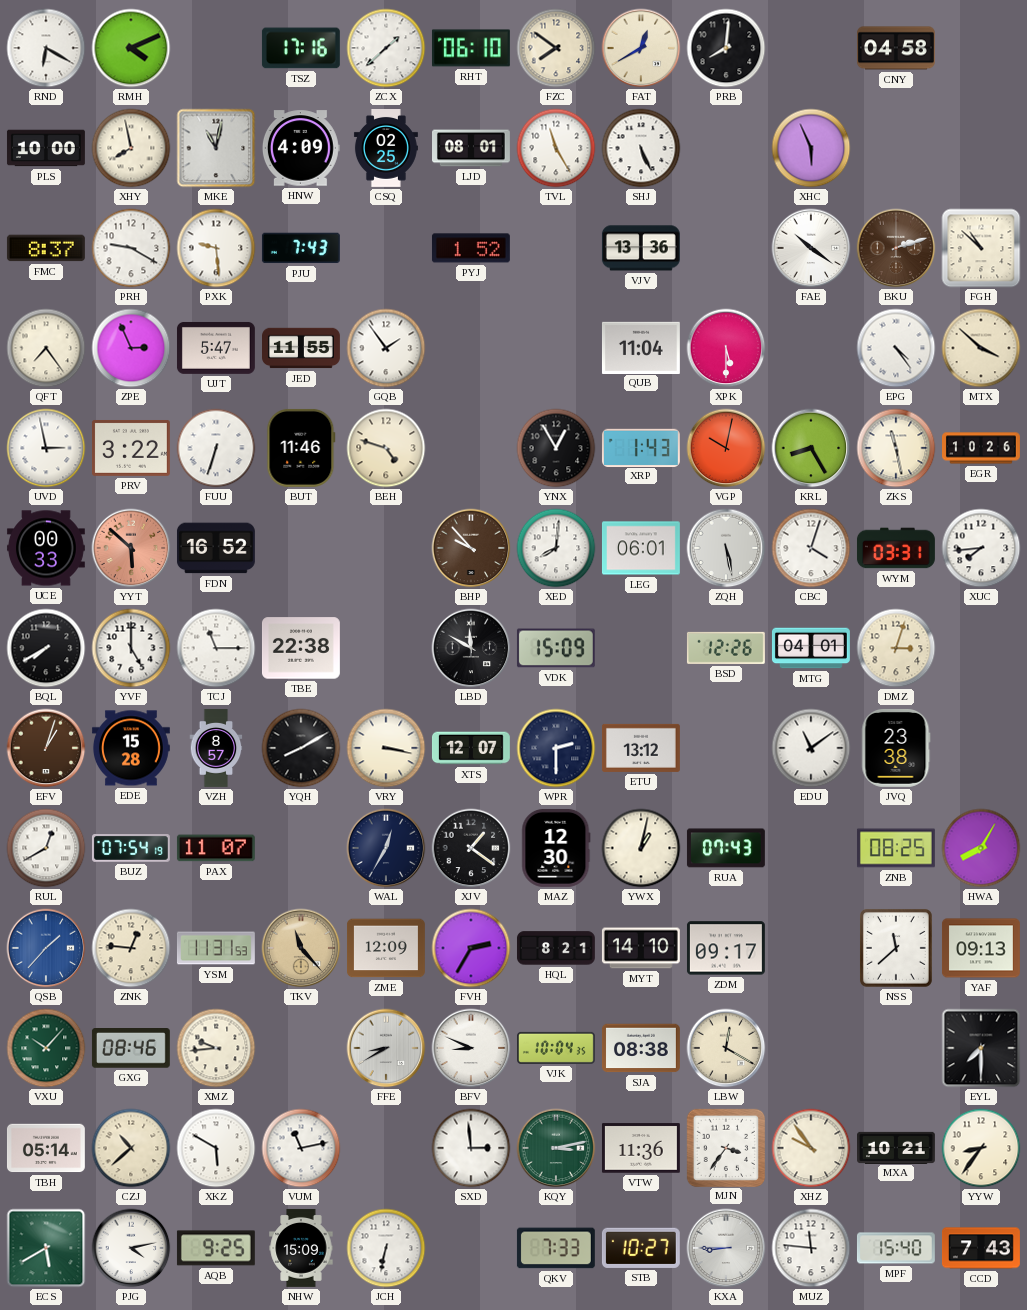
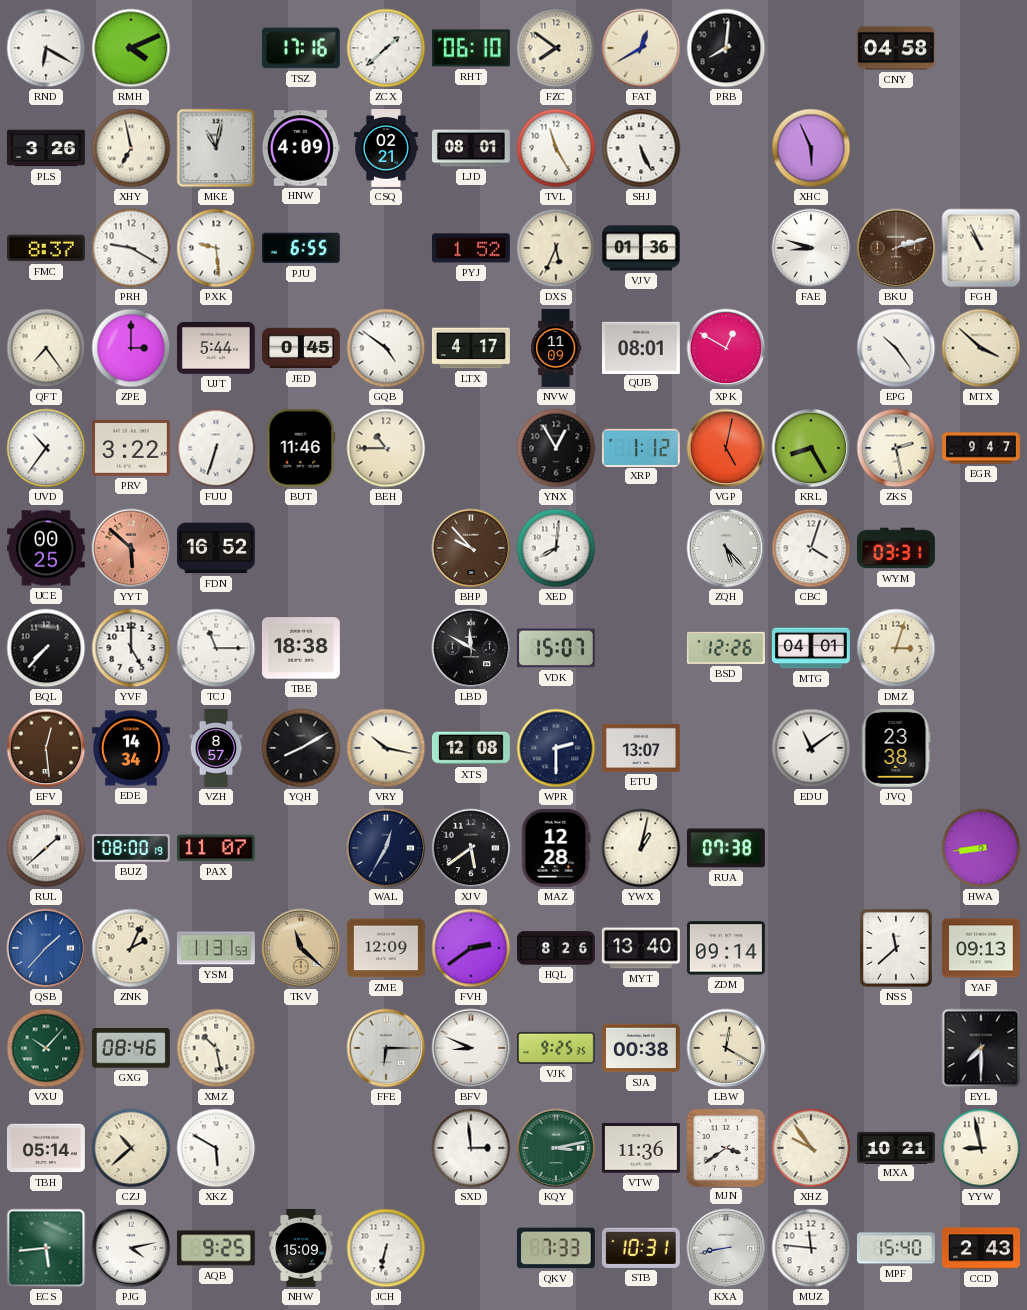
PLS: 10:00 -> 3:26 (46, 148)
XHY: 7:58 -> 6:58 (131, 148)
CSQ: 02:25 -> 02:21 (386, 149)
PJU: 7:43 -> 6:55 (301, 248)
DXS: none -> 5:34 (556, 248)
VJV: 13:36 -> 01:36 (641, 248)
FAE: 10:21 -> 8:48 (811, 248)
FGH: 10:52 -> 10:56 (981, 248)
ZPE: 2:56 -> 3:00 (131, 348)
UJT: 5:47 -> 5:44 (216, 348)
JED: 11:55 -> 0:45 (302, 348)
GQB: 1:54 -> 4:51 (386, 348)
LTX: none -> 4:17 (471, 348)
NVW: none -> 11:09 (556, 349)
QUB: 11:04 -> 08:01 (641, 347)
XPK: 5:30 -> 12:50 (726, 348)
EPG: 4:24 -> 10:24 (896, 348)
UVD: 2:58 -> 10:36 (46, 448)
BEH: 4:48 -> 10:45 (386, 448)
XRP: 1:43 -> 1:12 (641, 447)
VGP: 10:02 -> 5:02 (726, 448)
ZKS: 11:28 -> 2:28 (896, 448)
EGR: 10:26 -> 9:47 (982, 448)
UCE: 00:33 -> 00:25 (46, 548)
LEG: 06:01 -> none (641, 548)
ZQH: 5:28 -> 5:23 (726, 548)
XUC: 7:44 -> none (981, 548)
BQL: 7:40 -> 7:37 (46, 648)
TBE: 22:38 -> 18:38 (301, 648)
VDK: 15:09 -> 15:07 (556, 648)
EFV: 1:03 -> 12:29 (46, 748)
EDE: 15:28 -> 14:34 (131, 748)
VRY: 3:17 -> 10:17 (386, 748)
XTS: 12:07 -> 12:08 (471, 748)
ETU: 13:12 -> 13:07 (641, 748)
RUL: 12:40 -> 1:38 (46, 848)
BUZ: 07:54 -> 08:00 (131, 849)
XJV: 1:21 -> 5:39 (471, 848)
MAZ: 12:30 -> 12:28 (556, 848)
RUA: 07:43 -> 07:38 (726, 848)
ZNB: 08:25 -> none (896, 848)
HWA: 8:05 -> 8:44 (981, 848)
ZNK: 12:46 -> 2:04 (131, 948)
TKV: 11:23 -> 11:22 (301, 948)
FVH: 2:35 -> 2:39 (471, 948)
HQL: 8:21 -> 8:26 (556, 948)
MYT: 14:10 -> 13:40 (641, 948)
ZDM: 09:17 -> 09:14 (726, 948)
XMZ: 9:44 -> 10:28 (216, 1048)
FFE: 8:40 -> 6:15 (386, 1048)
VJK: 10:04 -> 9:25 (557, 1048)
SJA: 08:38 -> 00:38 (641, 1048)
VUM: 11:13 -> none (301, 1148)
MJN: 3:36 -> 3:39 (725, 1147)
YYW: 8:36 -> 8:58 (981, 1148)
ECS: 5:40 -> 5:44 (46, 1248)
STB: 10:27 -> 10:31 (641, 1248)
KXA: 8:45 -> 8:43 (726, 1248)
CCD: 7:43 -> 2:43 (981, 1248)
